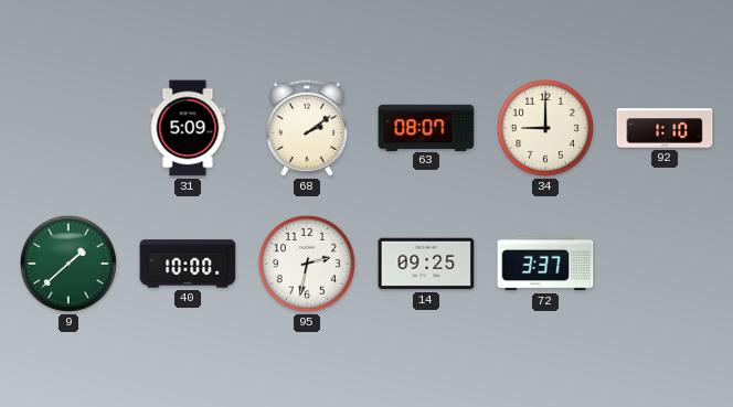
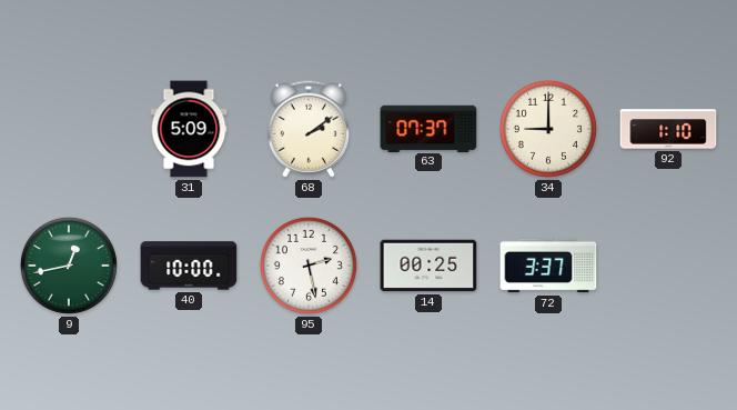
63: 08:07 -> 07:37 (428, 128)
9: 1:38 -> 12:43 (69, 266)
95: 2:32 -> 2:28 (309, 266)
14: 09:25 -> 00:25 (428, 266)
